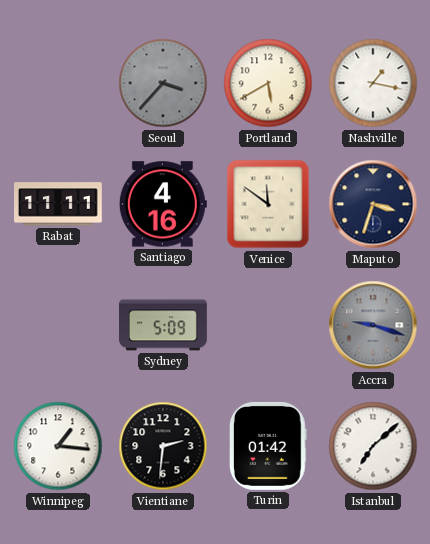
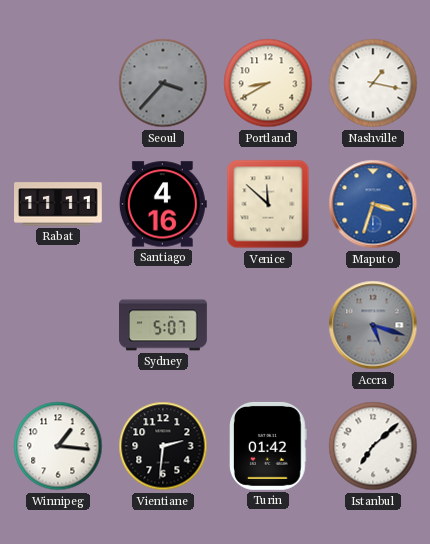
Portland: 5:40 -> 8:40 (268, 83)
Venice: 11:51 -> 11:52 (268, 204)
Maputo dial: navy -> blue (373, 204)
Sydney: 5:09 -> 5:07 (164, 325)
Accra: 9:18 -> 5:18 (373, 325)
